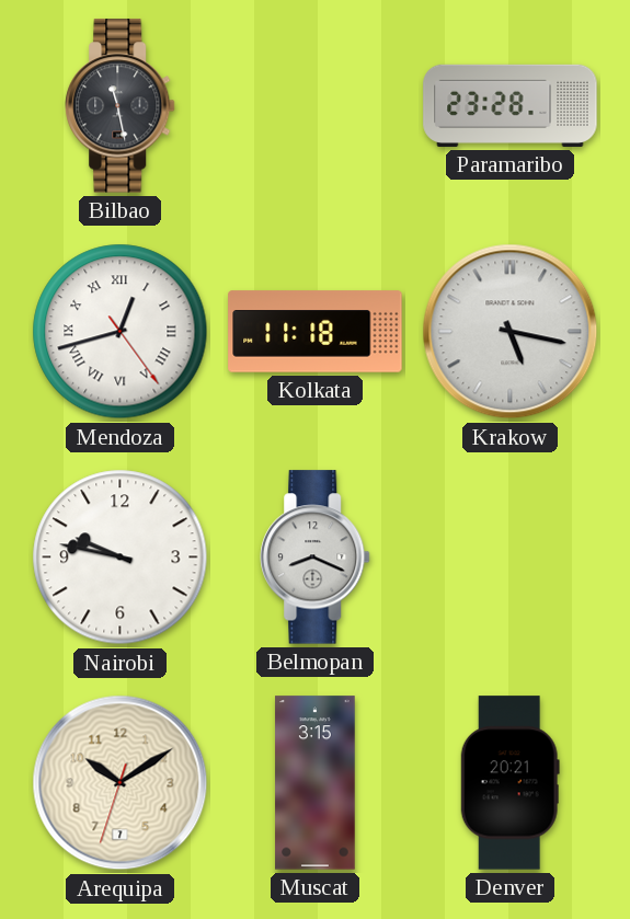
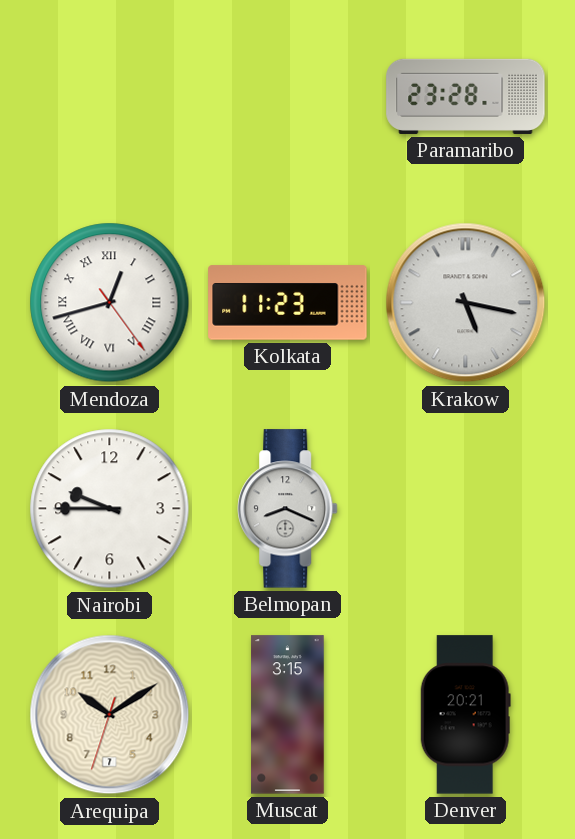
Bilbao: 11:28 -> none (121, 106)
Kolkata: 11:18 -> 11:23 (288, 303)
Nairobi: 9:47 -> 9:45 (110, 509)
